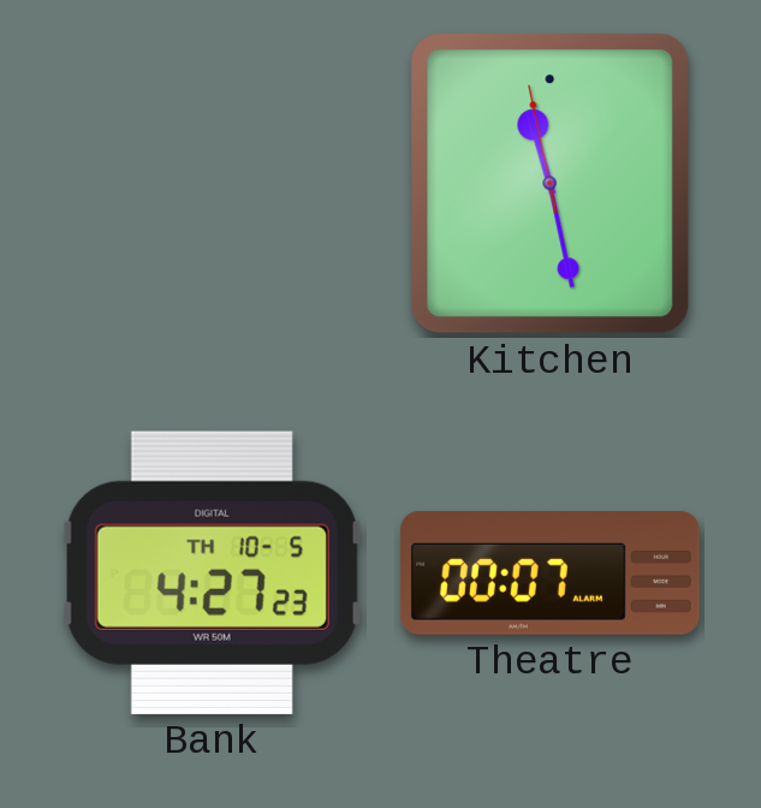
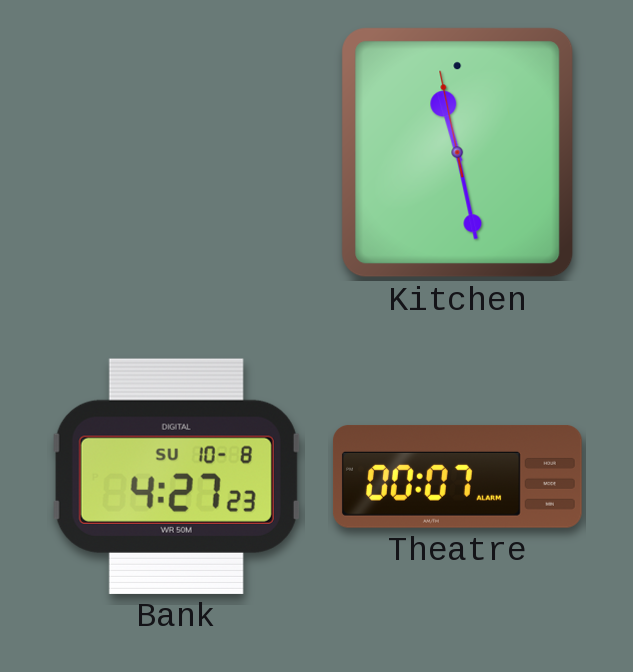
Bank date: TH 10-5 -> SU 10-8 (176, 476)
